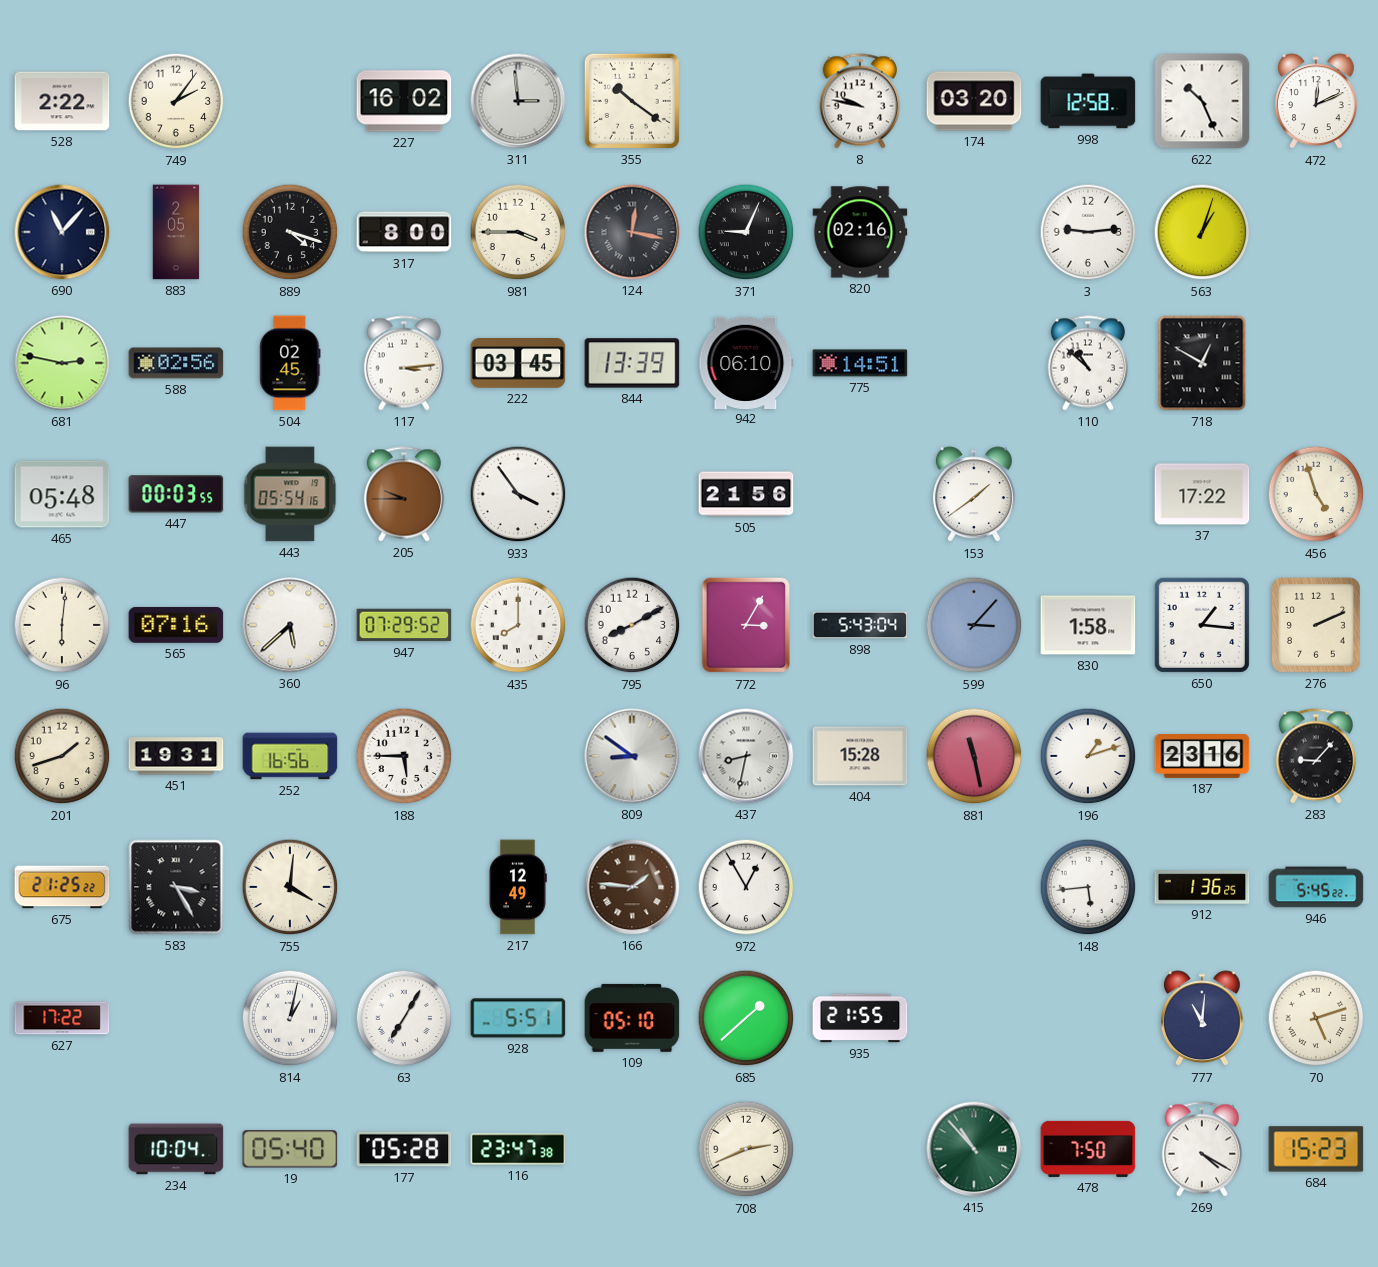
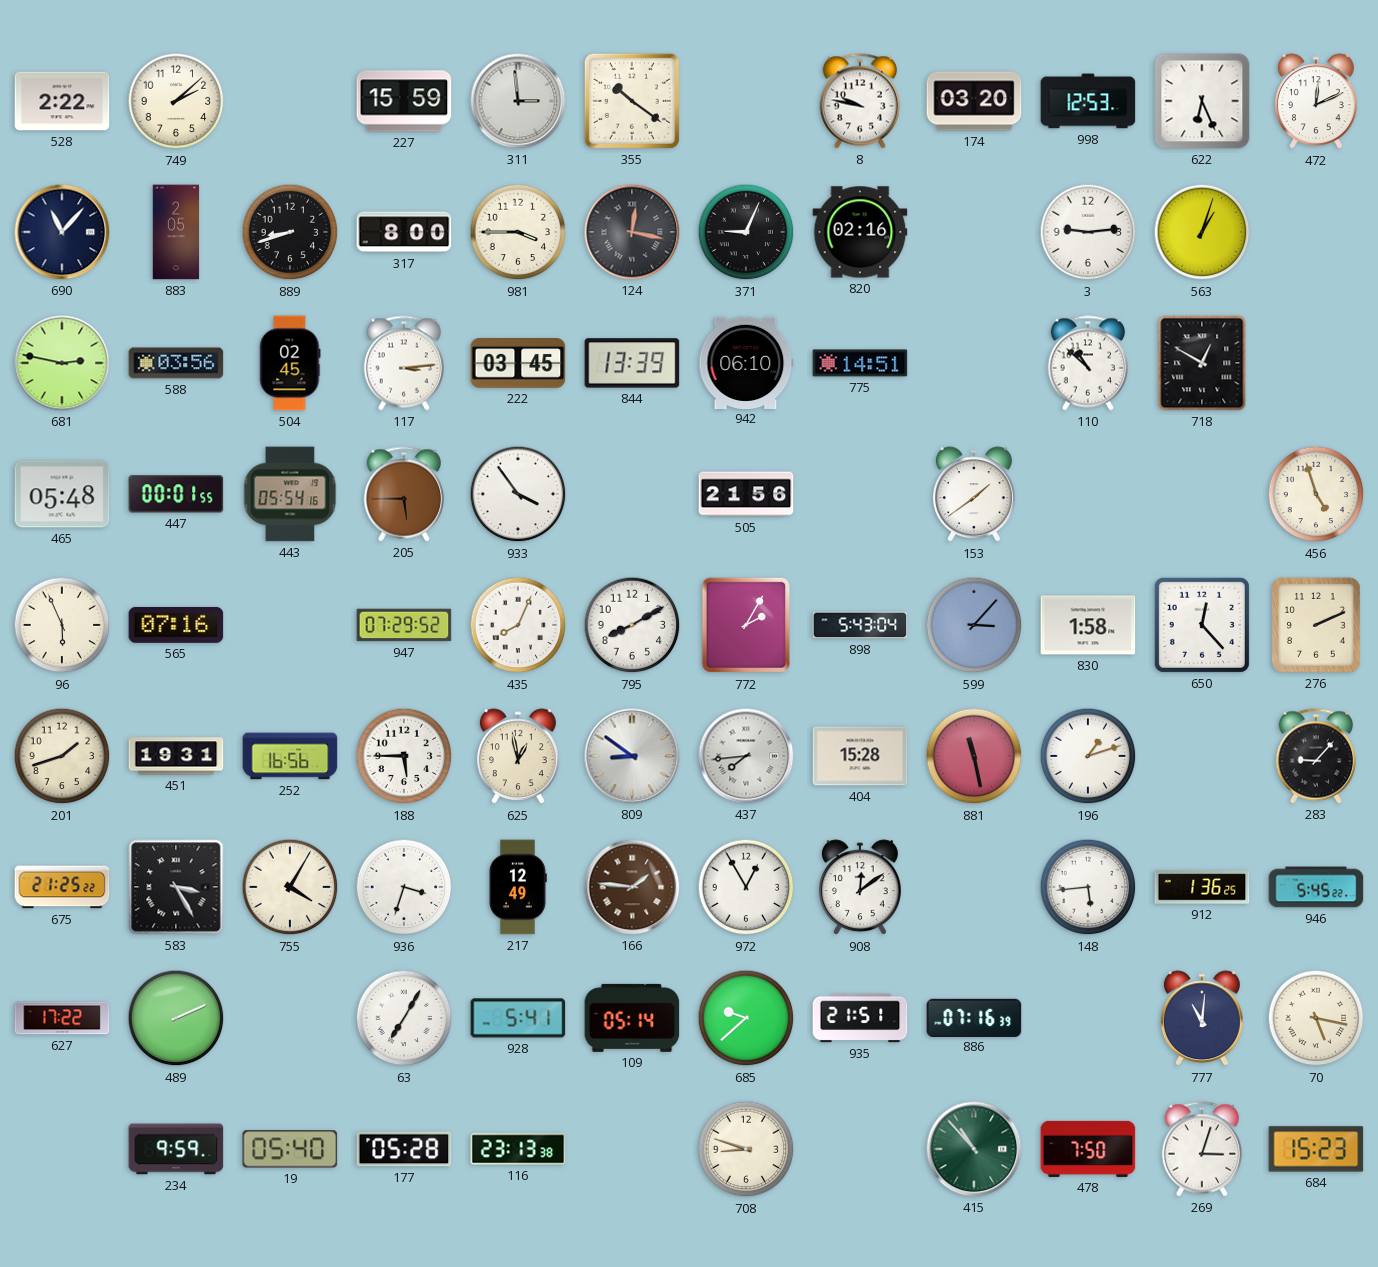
749: 2:06 -> 2:08 (176, 101)
227: 16:02 -> 15:59 (404, 101)
998: 12:58 -> 12:53 (1088, 101)
622: 10:26 -> 6:26 (1202, 101)
889: 4:18 -> 8:42 (290, 232)
588: 02:56 -> 03:56 (176, 363)
447: 00:03 -> 00:01 (176, 494)
205: 9:45 -> 5:45 (403, 494)
37: 17:22 -> none (1202, 494)
96: 6:01 -> 5:56 (62, 625)
360: 5:38 -> none (290, 625)
435: 8:00 -> 8:04 (518, 625)
772: 3:05 -> 2:05 (745, 625)
650: 1:16 -> 12:23 (1202, 625)
625: none -> 12:58 (518, 757)
437: 8:32 -> 7:44 (746, 756)
187: 23:16 -> none (1202, 756)
755: 4:01 -> 4:05 (290, 887)
936: none -> 3:33 (404, 887)
908: none -> 12:09 (860, 888)
489: none -> 2:11 (176, 1018)
814: 1:02 -> none (290, 1018)
928: 5:51 -> 5:41 (518, 1018)
109: 05:10 -> 05:14 (632, 1018)
685: 1:38 -> 9:38 (746, 1018)
935: 21:55 -> 21:51 (860, 1018)
886: none -> 07:16 (974, 1017)
70: 5:12 -> 5:17 (1316, 1018)
234: 10:04 -> 9:59 (176, 1149)
116: 23:47 -> 23:13 (518, 1149)
708: 2:41 -> 8:48 (746, 1149)
269: 4:20 -> 3:03 (1201, 1149)
